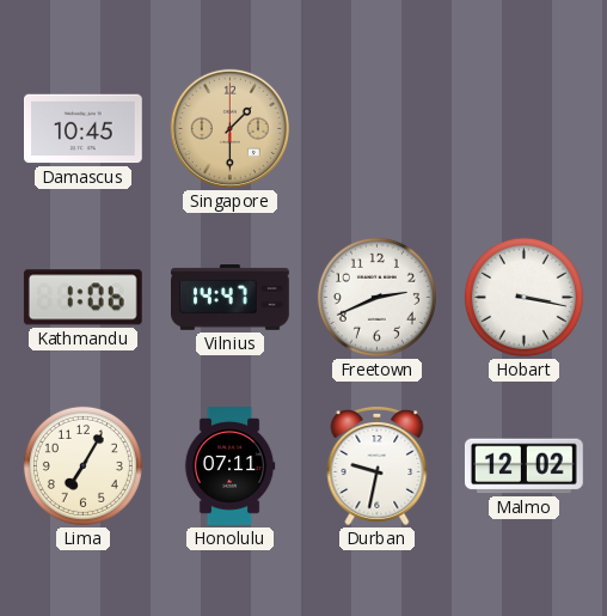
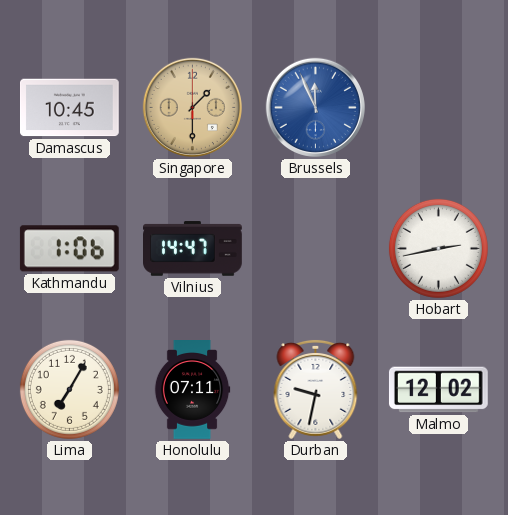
Brussels: none -> 11:56 (315, 107)
Freetown: 2:41 -> none (376, 297)
Hobart: 3:17 -> 2:43 (438, 248)
